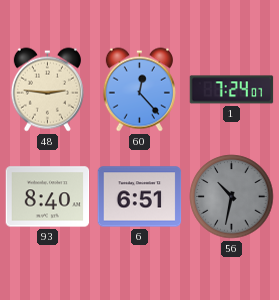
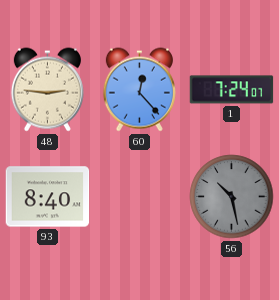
6: 6:51 -> none (140, 197)
56: 10:32 -> 10:28 (232, 197)
